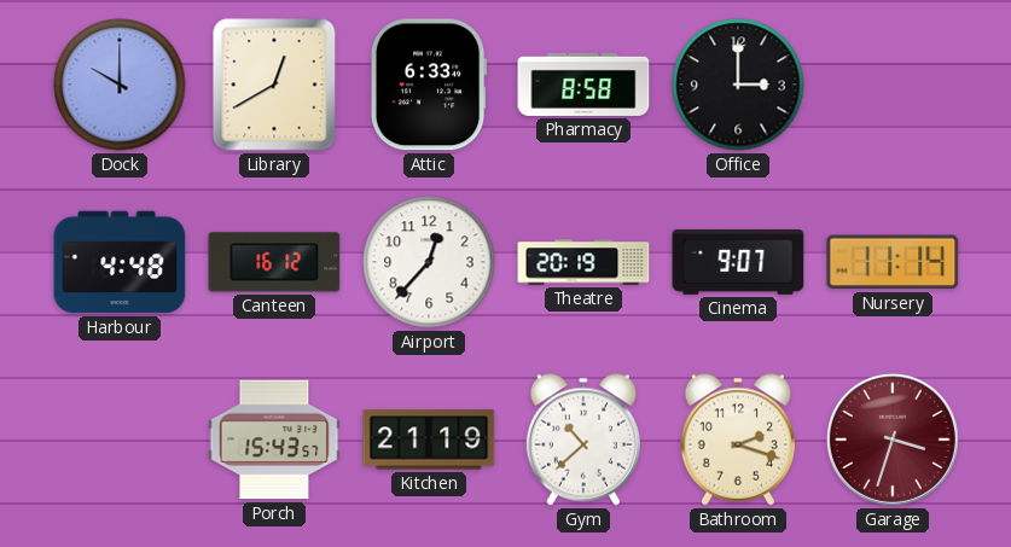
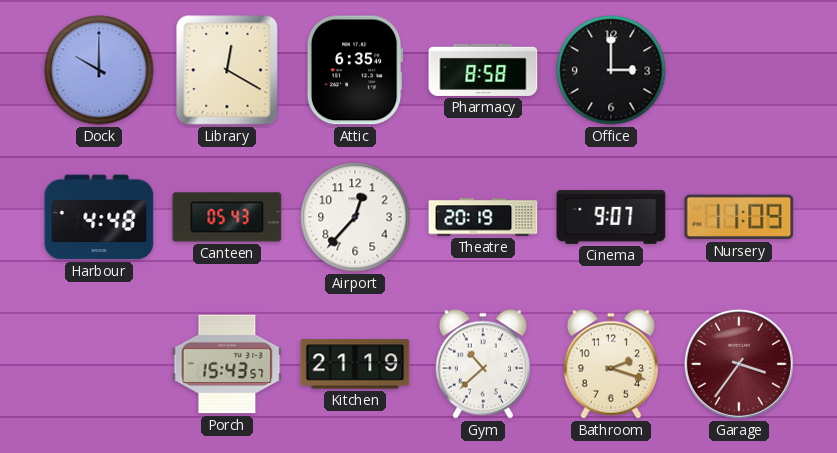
Library: 12:40 -> 12:20 (227, 70)
Attic: 6:33 -> 6:35 (355, 70)
Canteen: 16:12 -> 05:43 (227, 217)
Nursery: 11:14 -> 11:09 (739, 217)
Garage: 3:33 -> 3:36 (739, 364)
